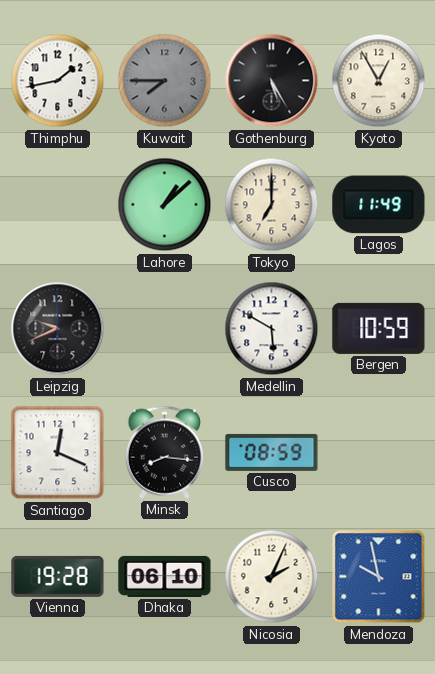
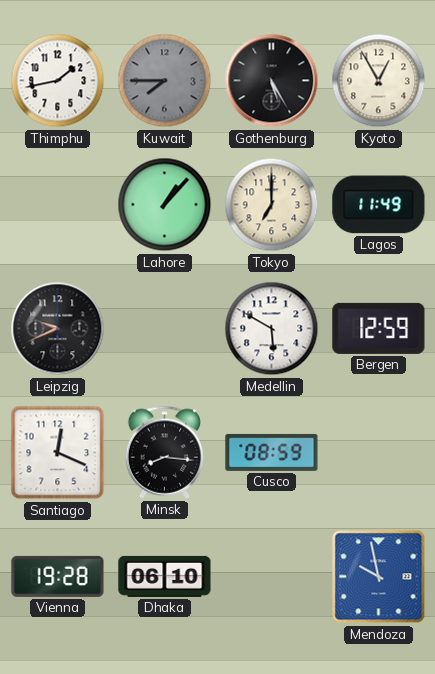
Lahore: 1:08 -> 1:07 (165, 205)
Bergen: 10:59 -> 12:59 (379, 328)
Nicosia: 2:04 -> none (272, 577)
